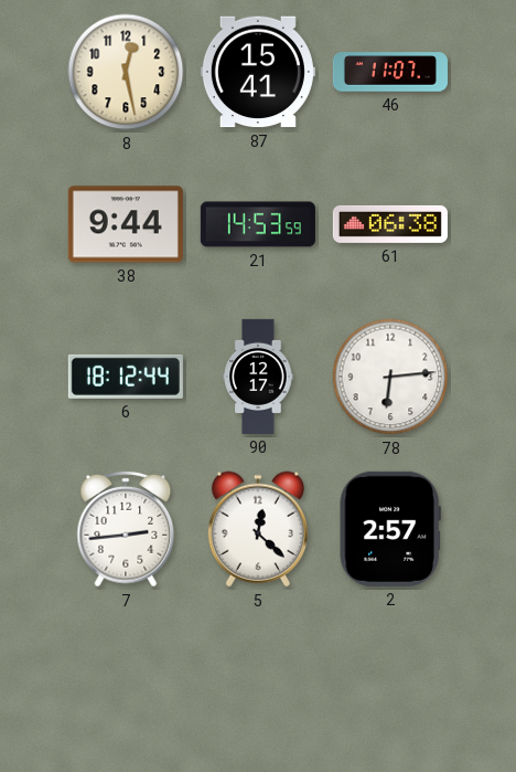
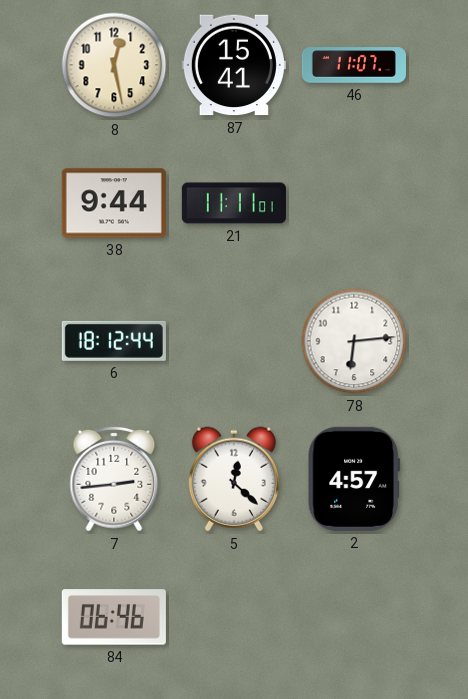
21: 14:53 -> 11:11 (234, 203)
61: 06:38 -> none (390, 224)
90: 12:17 -> none (258, 377)
2: 2:57 -> 4:57 (354, 479)
84: none -> 06:46 (114, 617)
